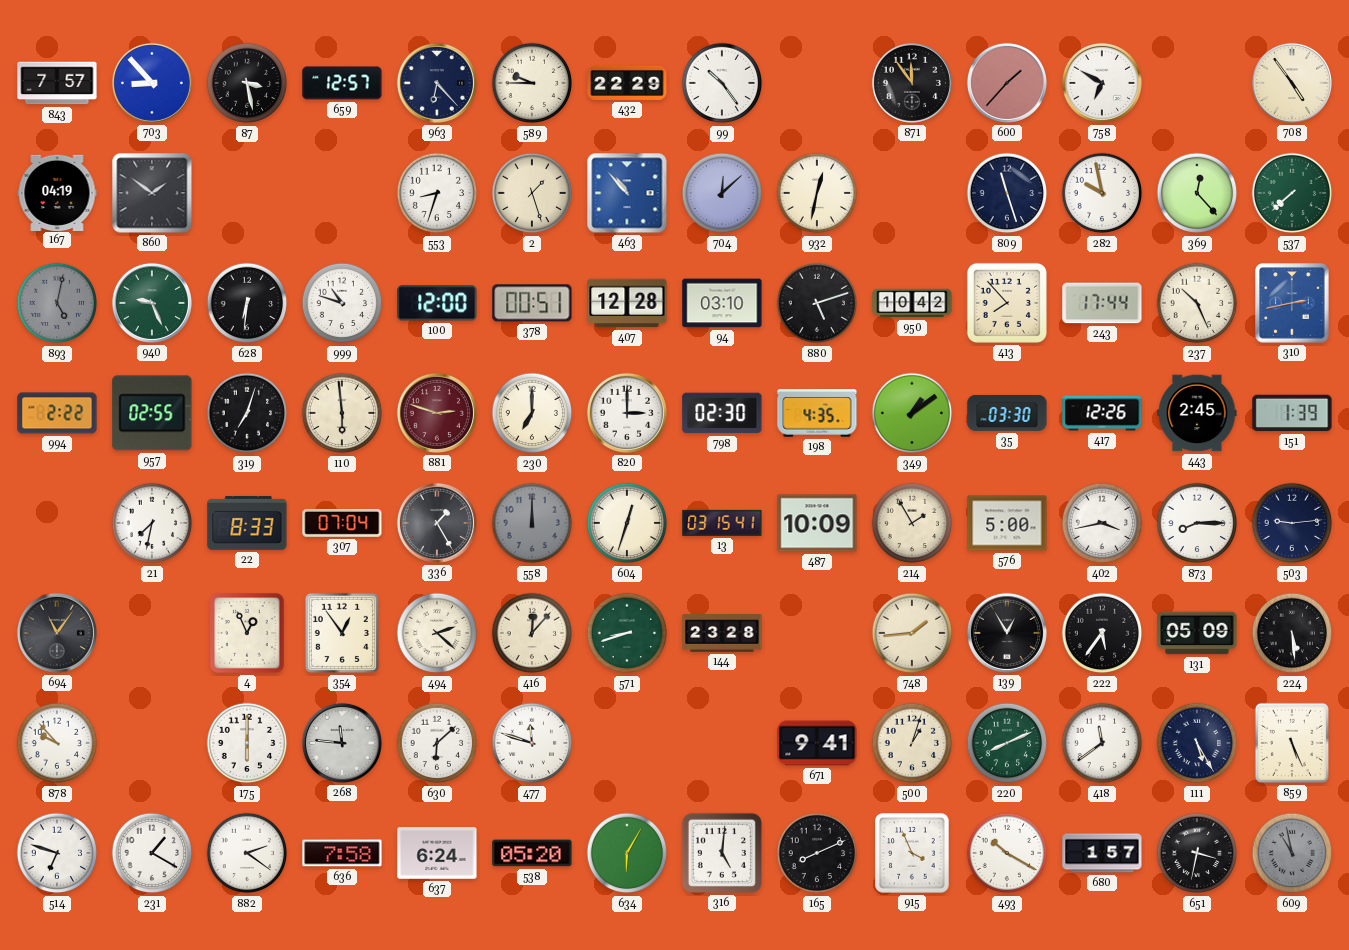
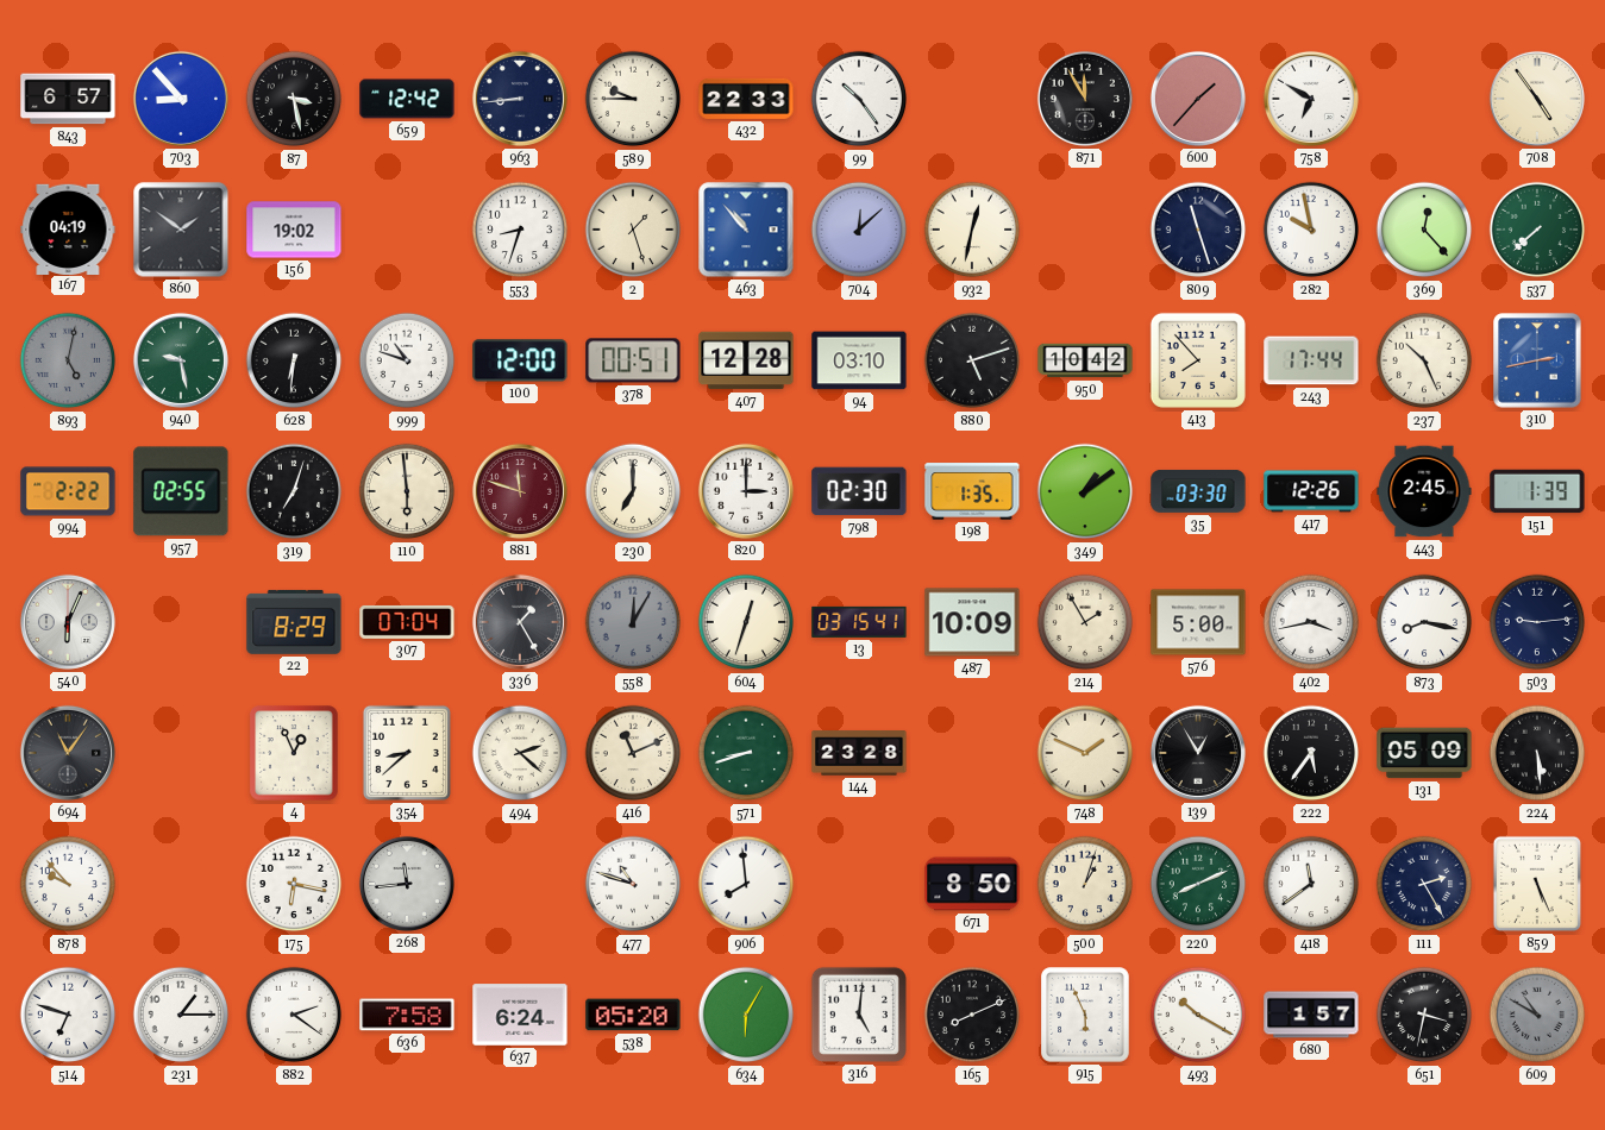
843: 7:57 -> 6:57 (68, 99)
659: 12:57 -> 12:42 (407, 99)
963: 6:23 -> 8:44 (520, 99)
432: 22:29 -> 22:33 (746, 99)
871: 11:54 -> 11:55 (1085, 99)
156: none -> 19:02 (294, 230)
940: 9:26 -> 9:28 (181, 360)
881: 2:48 -> 11:48 (520, 491)
198: 4:35 -> 1:35 (972, 491)
540: none -> 6:04 (68, 622)
21: 7:32 -> none (152, 523)
22: 8:33 -> 8:29 (294, 622)
558: 12:00 -> 12:05 (633, 622)
873: 8:15 -> 8:17 (1424, 622)
354: 12:54 -> 8:38 (407, 753)
416: 12:07 -> 11:11 (633, 753)
748: 1:44 -> 1:49 (1085, 753)
175: 6:00 -> 6:17 (294, 884)
268: 11:46 -> 11:44 (407, 884)
630: 6:08 -> none (437, 743)
477: 11:48 -> 10:48 (633, 884)
906: none -> 7:59 (746, 884)
671: 9:41 -> 8:50 (972, 884)
111: 5:25 -> 2:25 (1424, 884)
231: 1:20 -> 1:15 (181, 1015)
915: 3:56 -> 5:56 (1085, 1015)
609: 10:58 -> 10:50 (1537, 1015)
